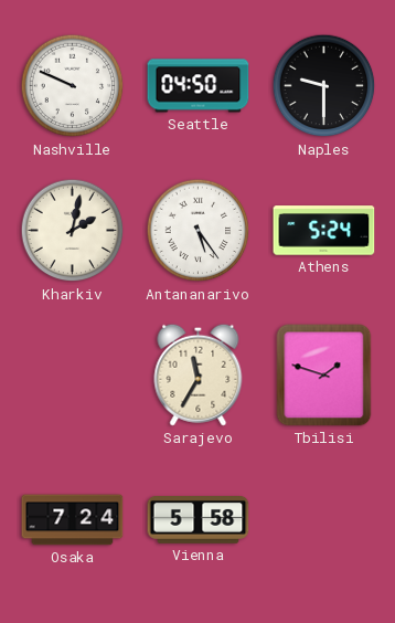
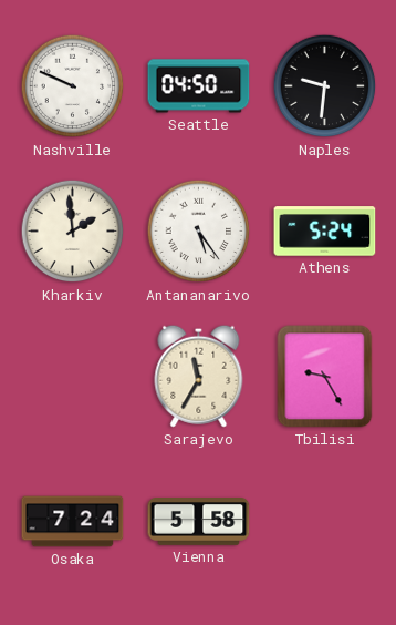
Naples: 9:30 -> 9:31 (325, 86)
Kharkiv: 2:02 -> 1:59 (73, 232)
Tbilisi: 1:48 -> 9:25 (325, 377)
